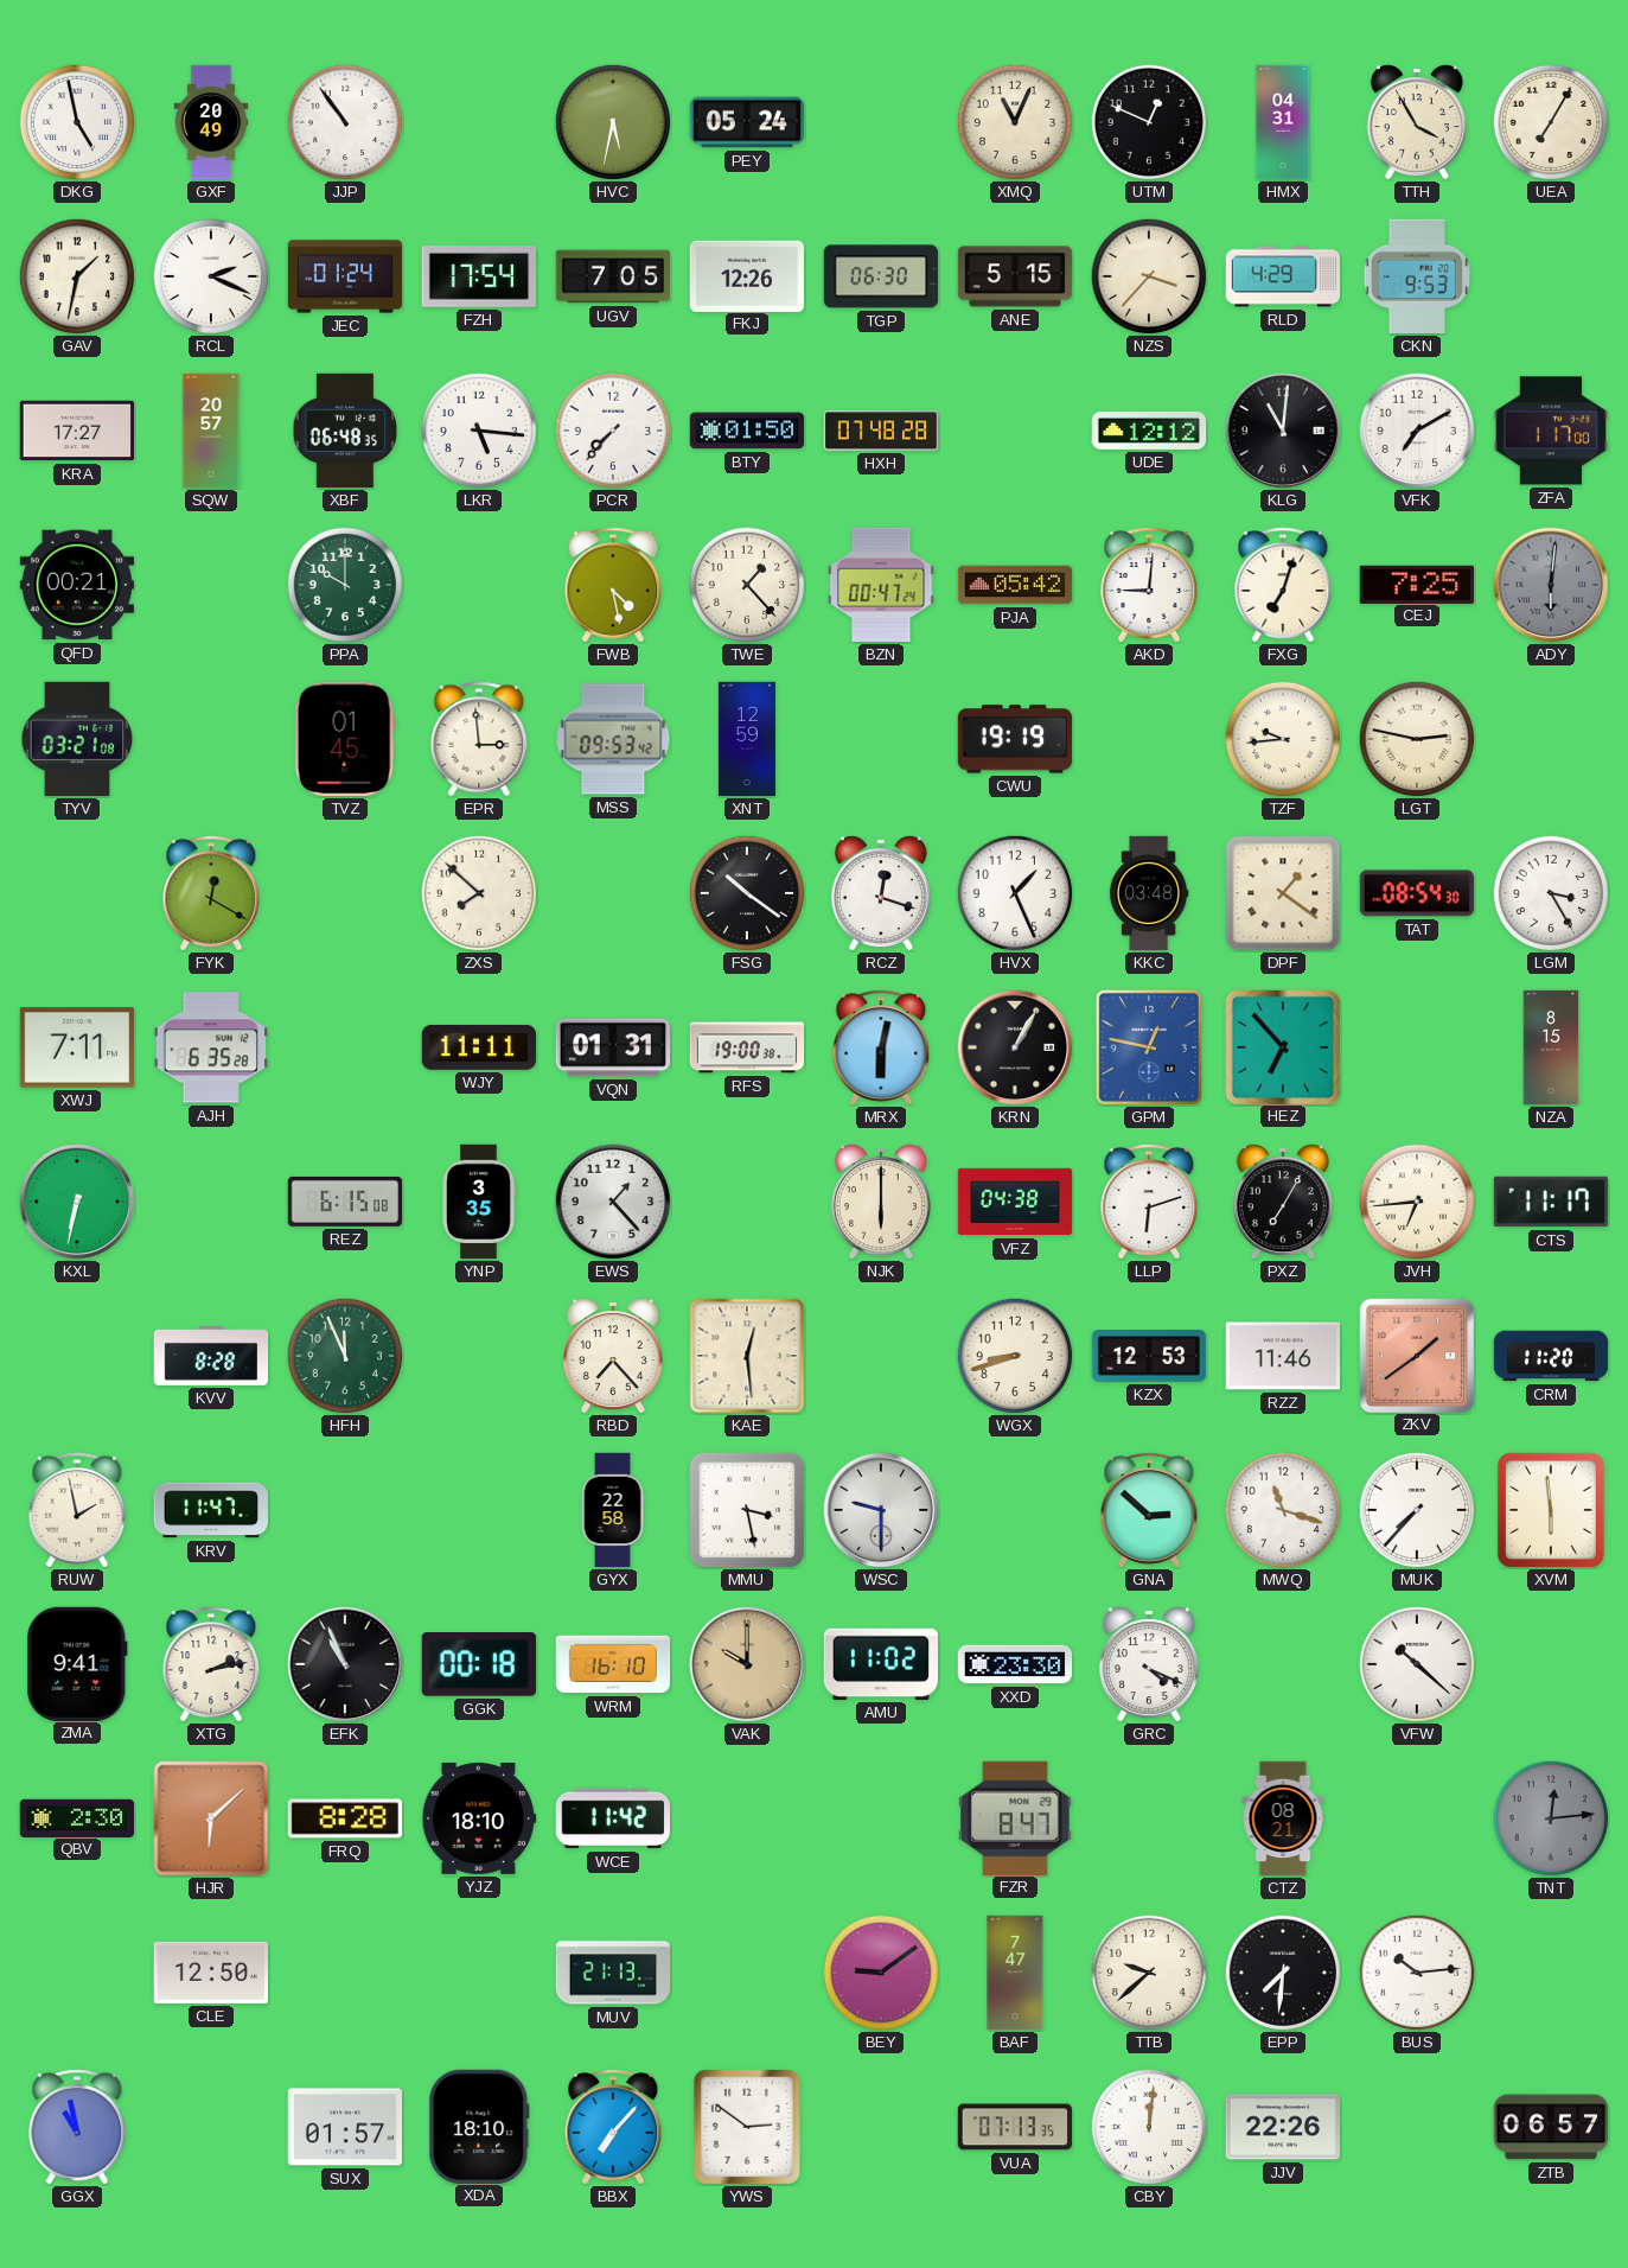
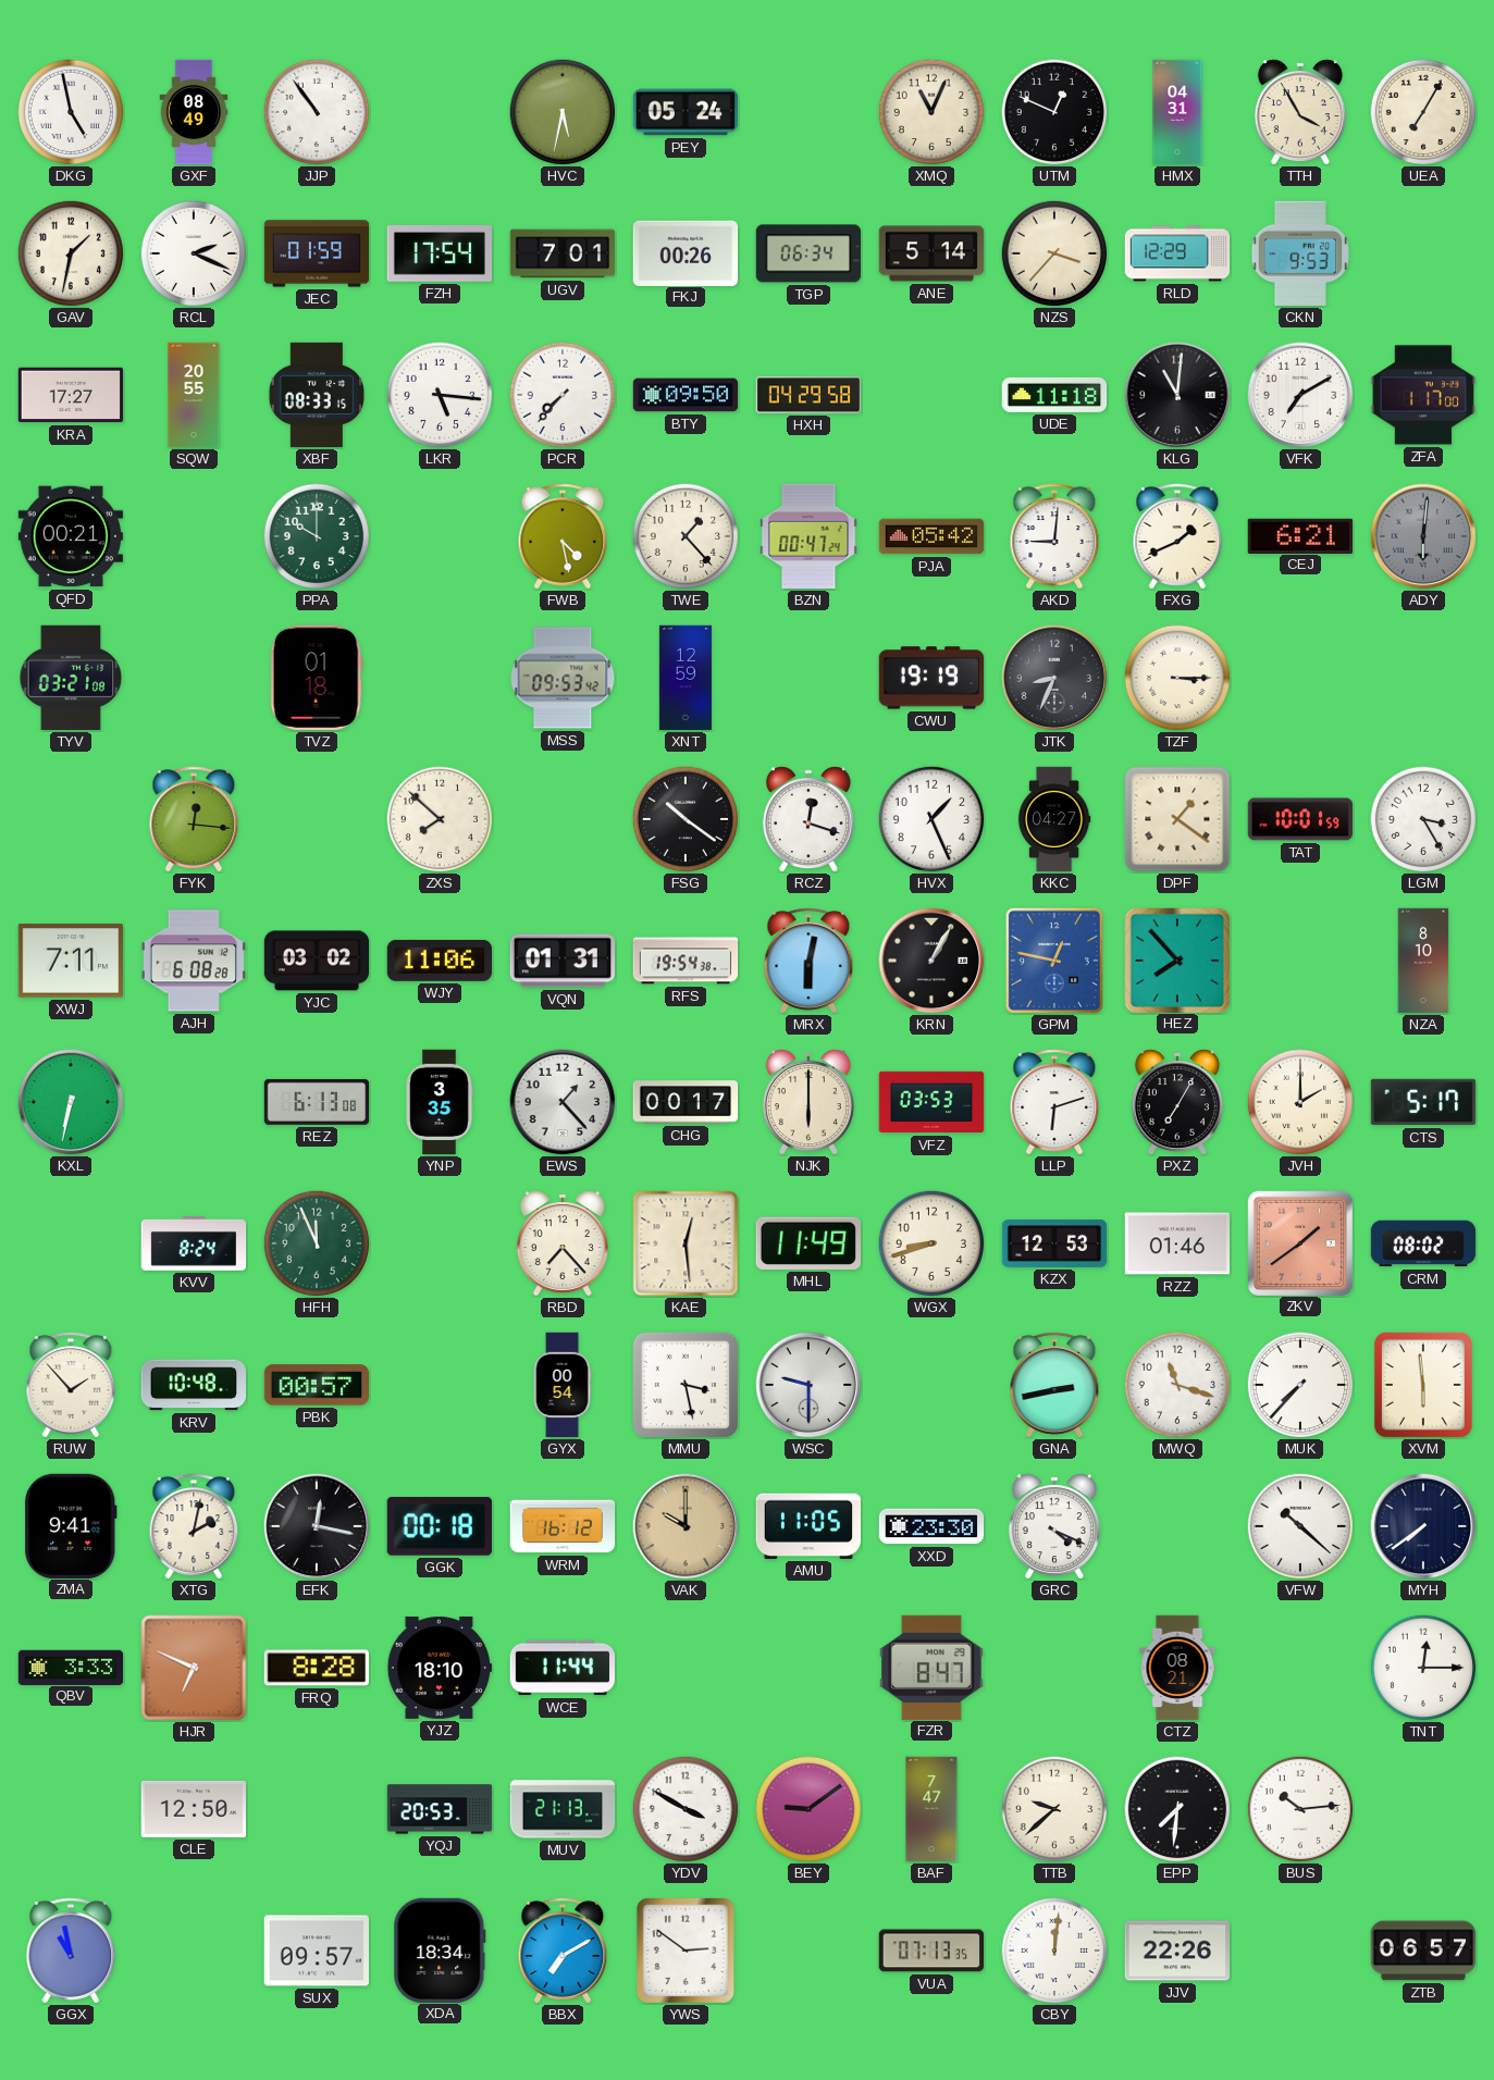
GXF: 20:49 -> 08:49 (194, 112)
JEC: 01:24 -> 01:59 (317, 253)
UGV: 7:05 -> 7:01 (563, 253)
FKJ: 12:26 -> 00:26 (686, 252)
TGP: 06:30 -> 06:34 (807, 253)
ANE: 5:15 -> 5:14 (931, 253)
RLD: 4:29 -> 12:29 (1177, 253)
SQW: 20:57 -> 20:55 (194, 395)
XBF: 06:48 -> 08:33 (317, 395)
BTY: 01:50 -> 09:50 (686, 395)
HXH: 07:48 -> 04:29 (808, 395)
UDE: 12:12 -> 11:18 (1054, 395)
FXG: 7:03 -> 1:41 (1177, 536)
CEJ: 7:25 -> 6:21 (1299, 535)
TVZ: 01:45 -> 01:18 (317, 678)
EPR: 2:59 -> none (479, 739)
JTK: none -> 8:34 (1054, 678)
TZF: 9:44 -> 3:15 (1177, 678)
LGT: 2:47 -> none (1417, 739)
FYK: 12:20 -> 12:16 (194, 819)
KKC: 03:48 -> 04:27 (1054, 819)
TAT: 08:54 -> 10:01 (1299, 819)
AJH: 6:35 -> 6:08 (193, 961)
YJC: none -> 03:02 (317, 961)
WJY: 11:11 -> 11:06 (439, 961)
RFS: 19:00 -> 19:54 (686, 961)
HEZ: 6:53 -> 7:53 (1176, 959)
NZA: 8:15 -> 8:10 (1423, 961)
REZ: 6:15 -> 6:13 (317, 1102)
CHG: none -> 00:17 (686, 1102)
VFZ: 04:38 -> 03:53 (931, 1102)
JVH: 6:44 -> 2:00 (1300, 1102)
CTS: 11:17 -> 5:17 (1423, 1102)
KVV: 8:28 -> 8:24 (194, 1245)
MHL: none -> 11:49 (808, 1243)
RZZ: 11:46 -> 01:46 (1177, 1243)
CRM: 11:20 -> 08:02 (1423, 1243)
RUW: 1:58 -> 1:53 (71, 1385)
KRV: 11:47 -> 10:48 (193, 1385)
PBK: none -> 00:57 (316, 1385)
GYX: 22:58 -> 00:54 (563, 1385)
GNA: 2:52 -> 2:43 (1054, 1385)
XTG: 2:13 -> 2:02 (194, 1526)
EFK: 10:56 -> 12:17 (317, 1526)
WRM: 16:10 -> 16:12 (563, 1526)
AMU: 11:02 -> 11:05 (807, 1526)
MYH: none -> 7:39 (1423, 1526)
QBV: 2:30 -> 3:33 (71, 1667)
HJR: 6:08 -> 6:49 (194, 1668)
WCE: 11:42 -> 11:44 (561, 1668)
TNT: 12:14 -> 12:15 (1423, 1668)
TNT dial: grey -> white (1423, 1668)
YQJ: none -> 20:53 (440, 1809)
YDV: none -> 3:50 (686, 1809)
SUX: 01:57 -> 09:57 (316, 1951)
XDA: 18:10 -> 18:34 (440, 1949)
BBX: 7:07 -> 7:10 (563, 1951)
